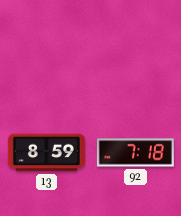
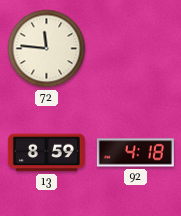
72: none -> 11:46 (47, 49)
92: 7:18 -> 4:18 (135, 153)
